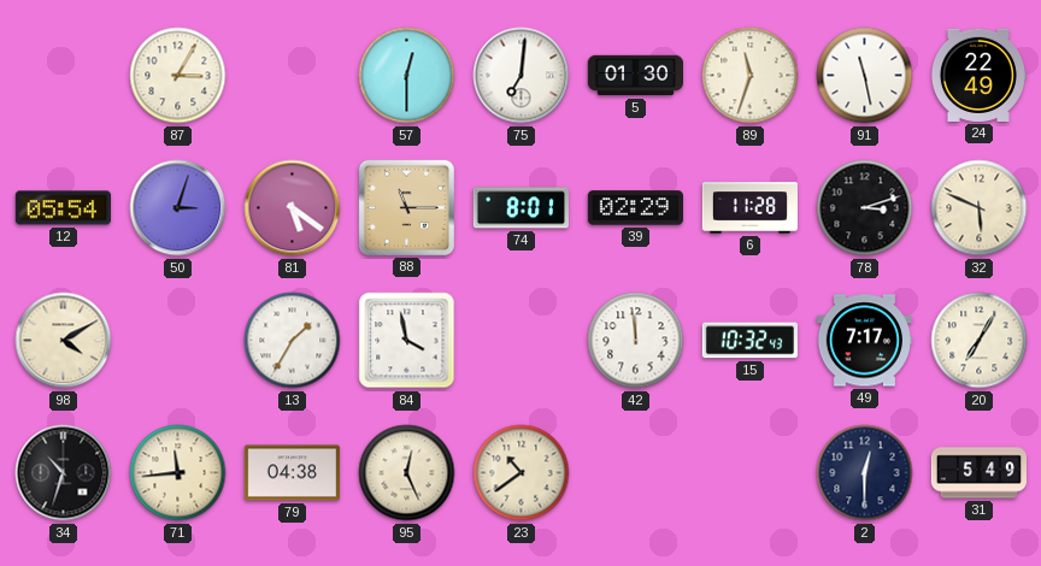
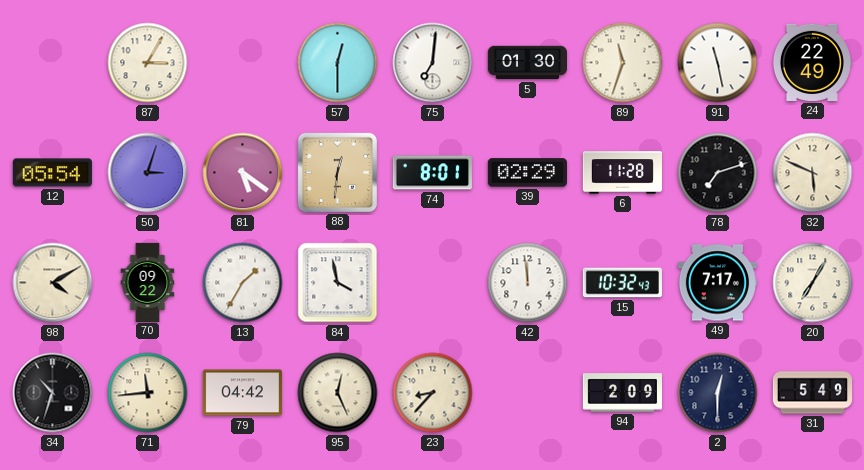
88: 11:15 -> 12:31 (337, 172)
78: 3:12 -> 7:12 (718, 173)
70: none -> 09:22 (148, 282)
79: 04:38 -> 04:42 (242, 393)
23: 10:39 -> 8:37 (433, 393)
94: none -> 2:09 (622, 393)
